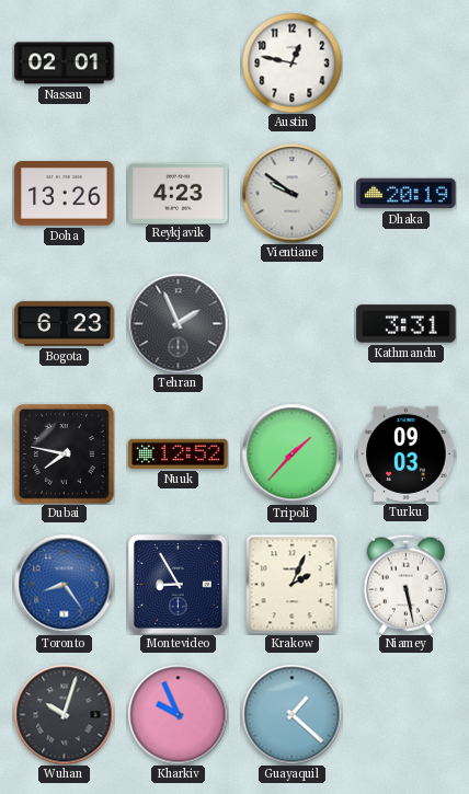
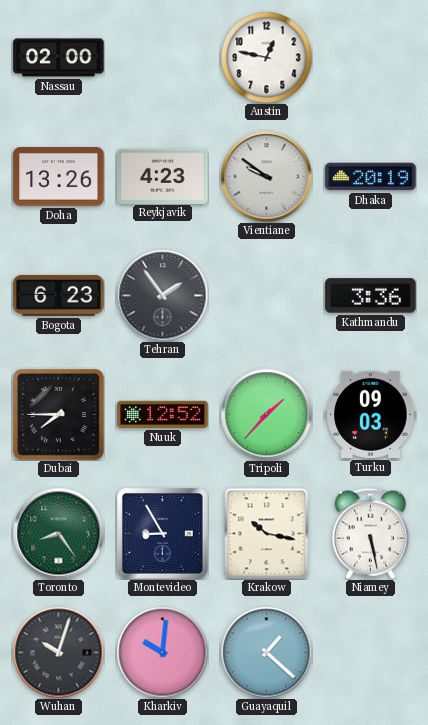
Nassau: 02:01 -> 02:00 (59, 58)
Tehran: 1:56 -> 1:54 (162, 295)
Kathmandu: 3:31 -> 3:36 (371, 296)
Dubai: 7:47 -> 7:45 (58, 414)
Toronto dial: blue -> green (58, 533)
Krakow: 2:04 -> 10:17 (267, 533)
Kharkiv: 9:56 -> 10:01 (162, 652)
